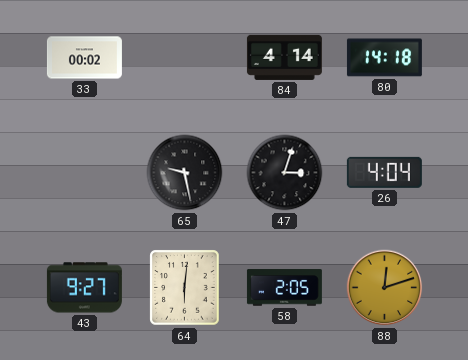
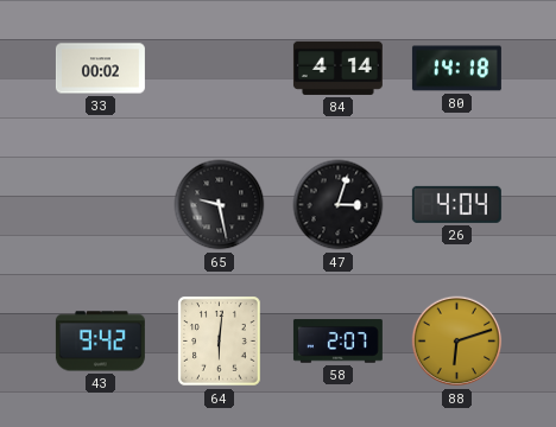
43: 9:27 -> 9:42 (100, 342)
58: 2:05 -> 2:07 (337, 342)
88: 12:12 -> 6:12 (457, 342)
